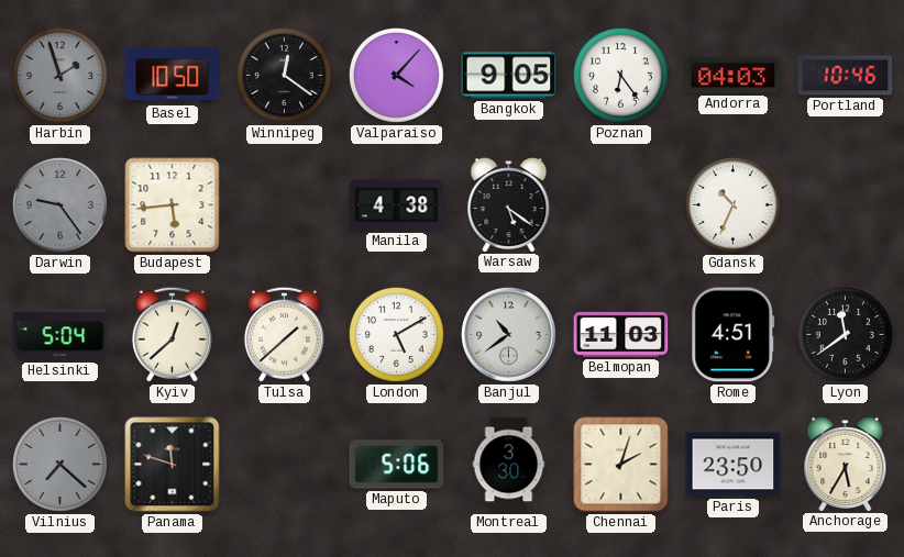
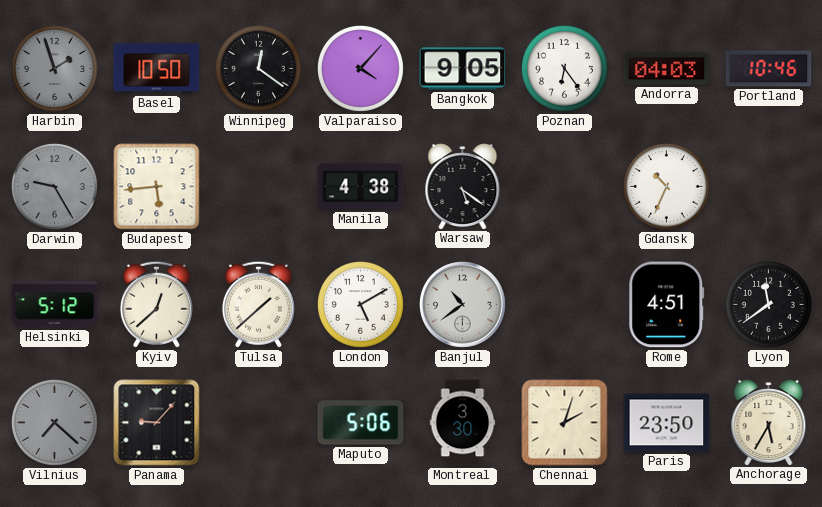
Darwin: 9:24 -> 9:25 (54, 186)
Helsinki: 5:04 -> 5:12 (55, 305)
Belmopan: 11:03 -> none (621, 334)
Panama: 11:48 -> 9:07 (157, 423)
